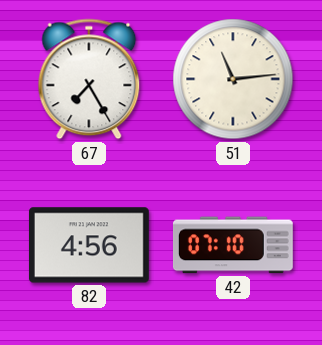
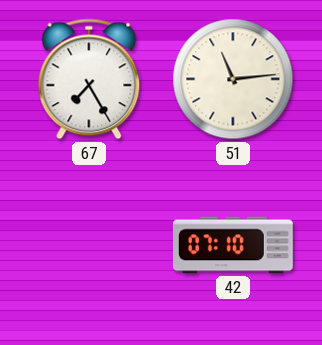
82: 4:56 -> none (89, 245)
